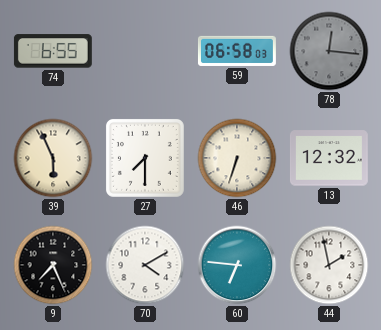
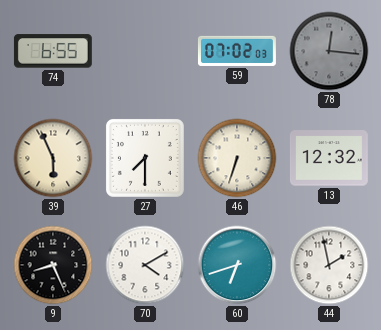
59: 06:58 -> 07:02 (237, 51)
9: 7:26 -> 8:26 (53, 265)
60: 6:46 -> 6:42 (237, 265)
